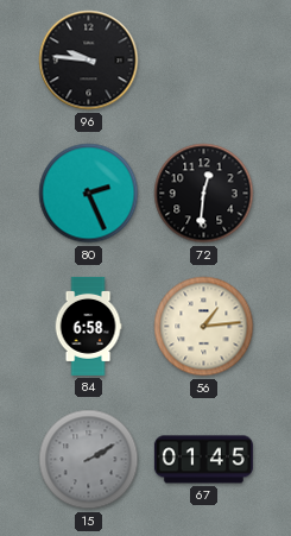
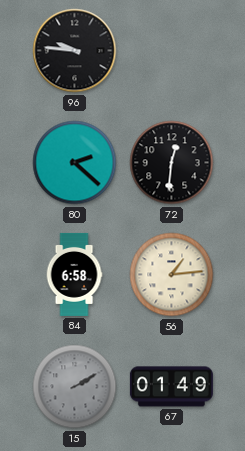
80: 2:26 -> 2:22 (75, 163)
67: 01:45 -> 01:49 (171, 387)
